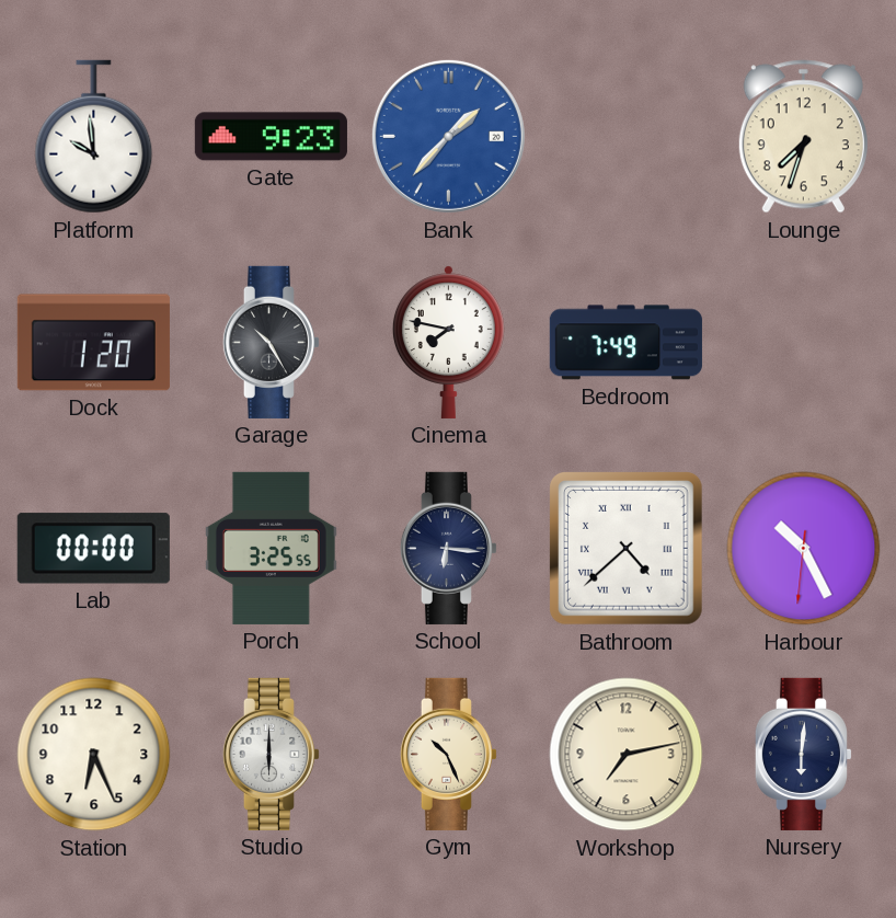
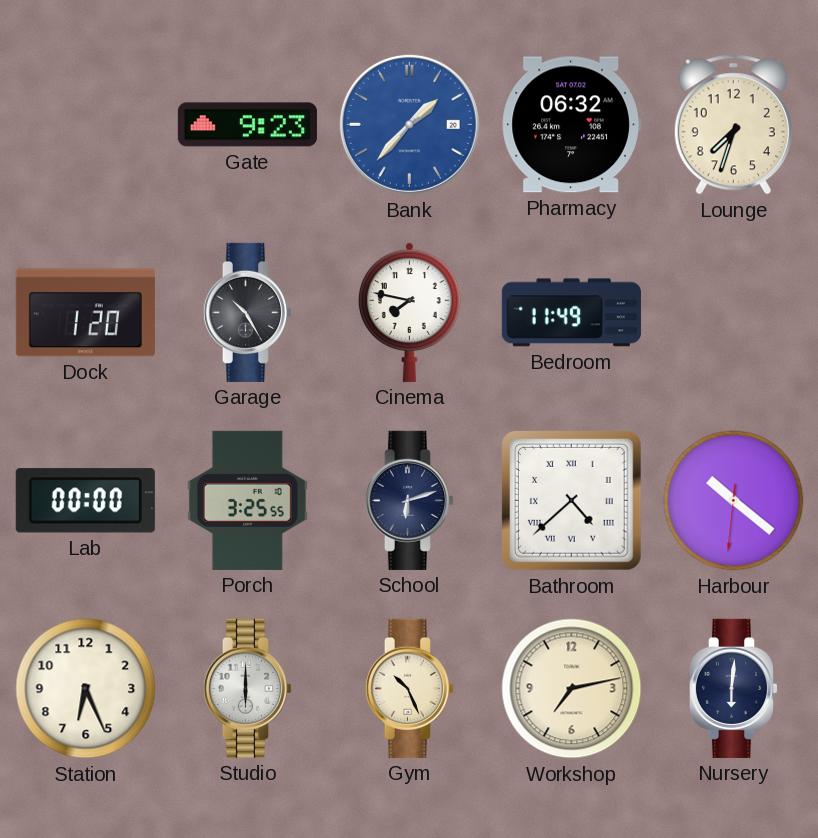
Platform: 9:59 -> none (94, 137)
Pharmacy: none -> 06:32 (571, 125)
Bedroom: 7:49 -> 11:49 (571, 313)
School: 6:16 -> 6:12 (409, 500)
Harbour: 10:25 -> 10:21 (734, 501)
